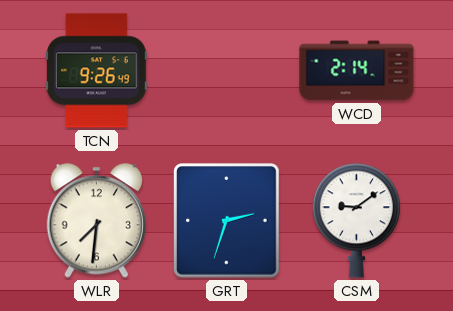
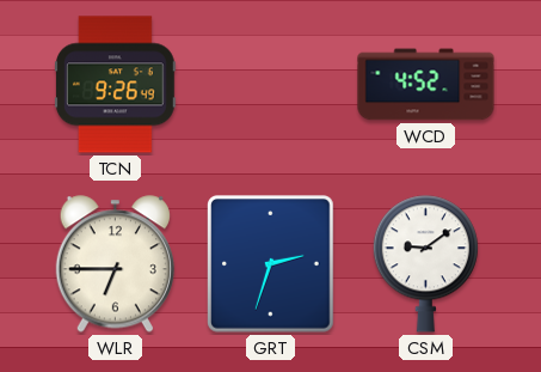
WCD: 2:14 -> 4:52 (426, 85)
WLR: 7:31 -> 6:45 (115, 264)
